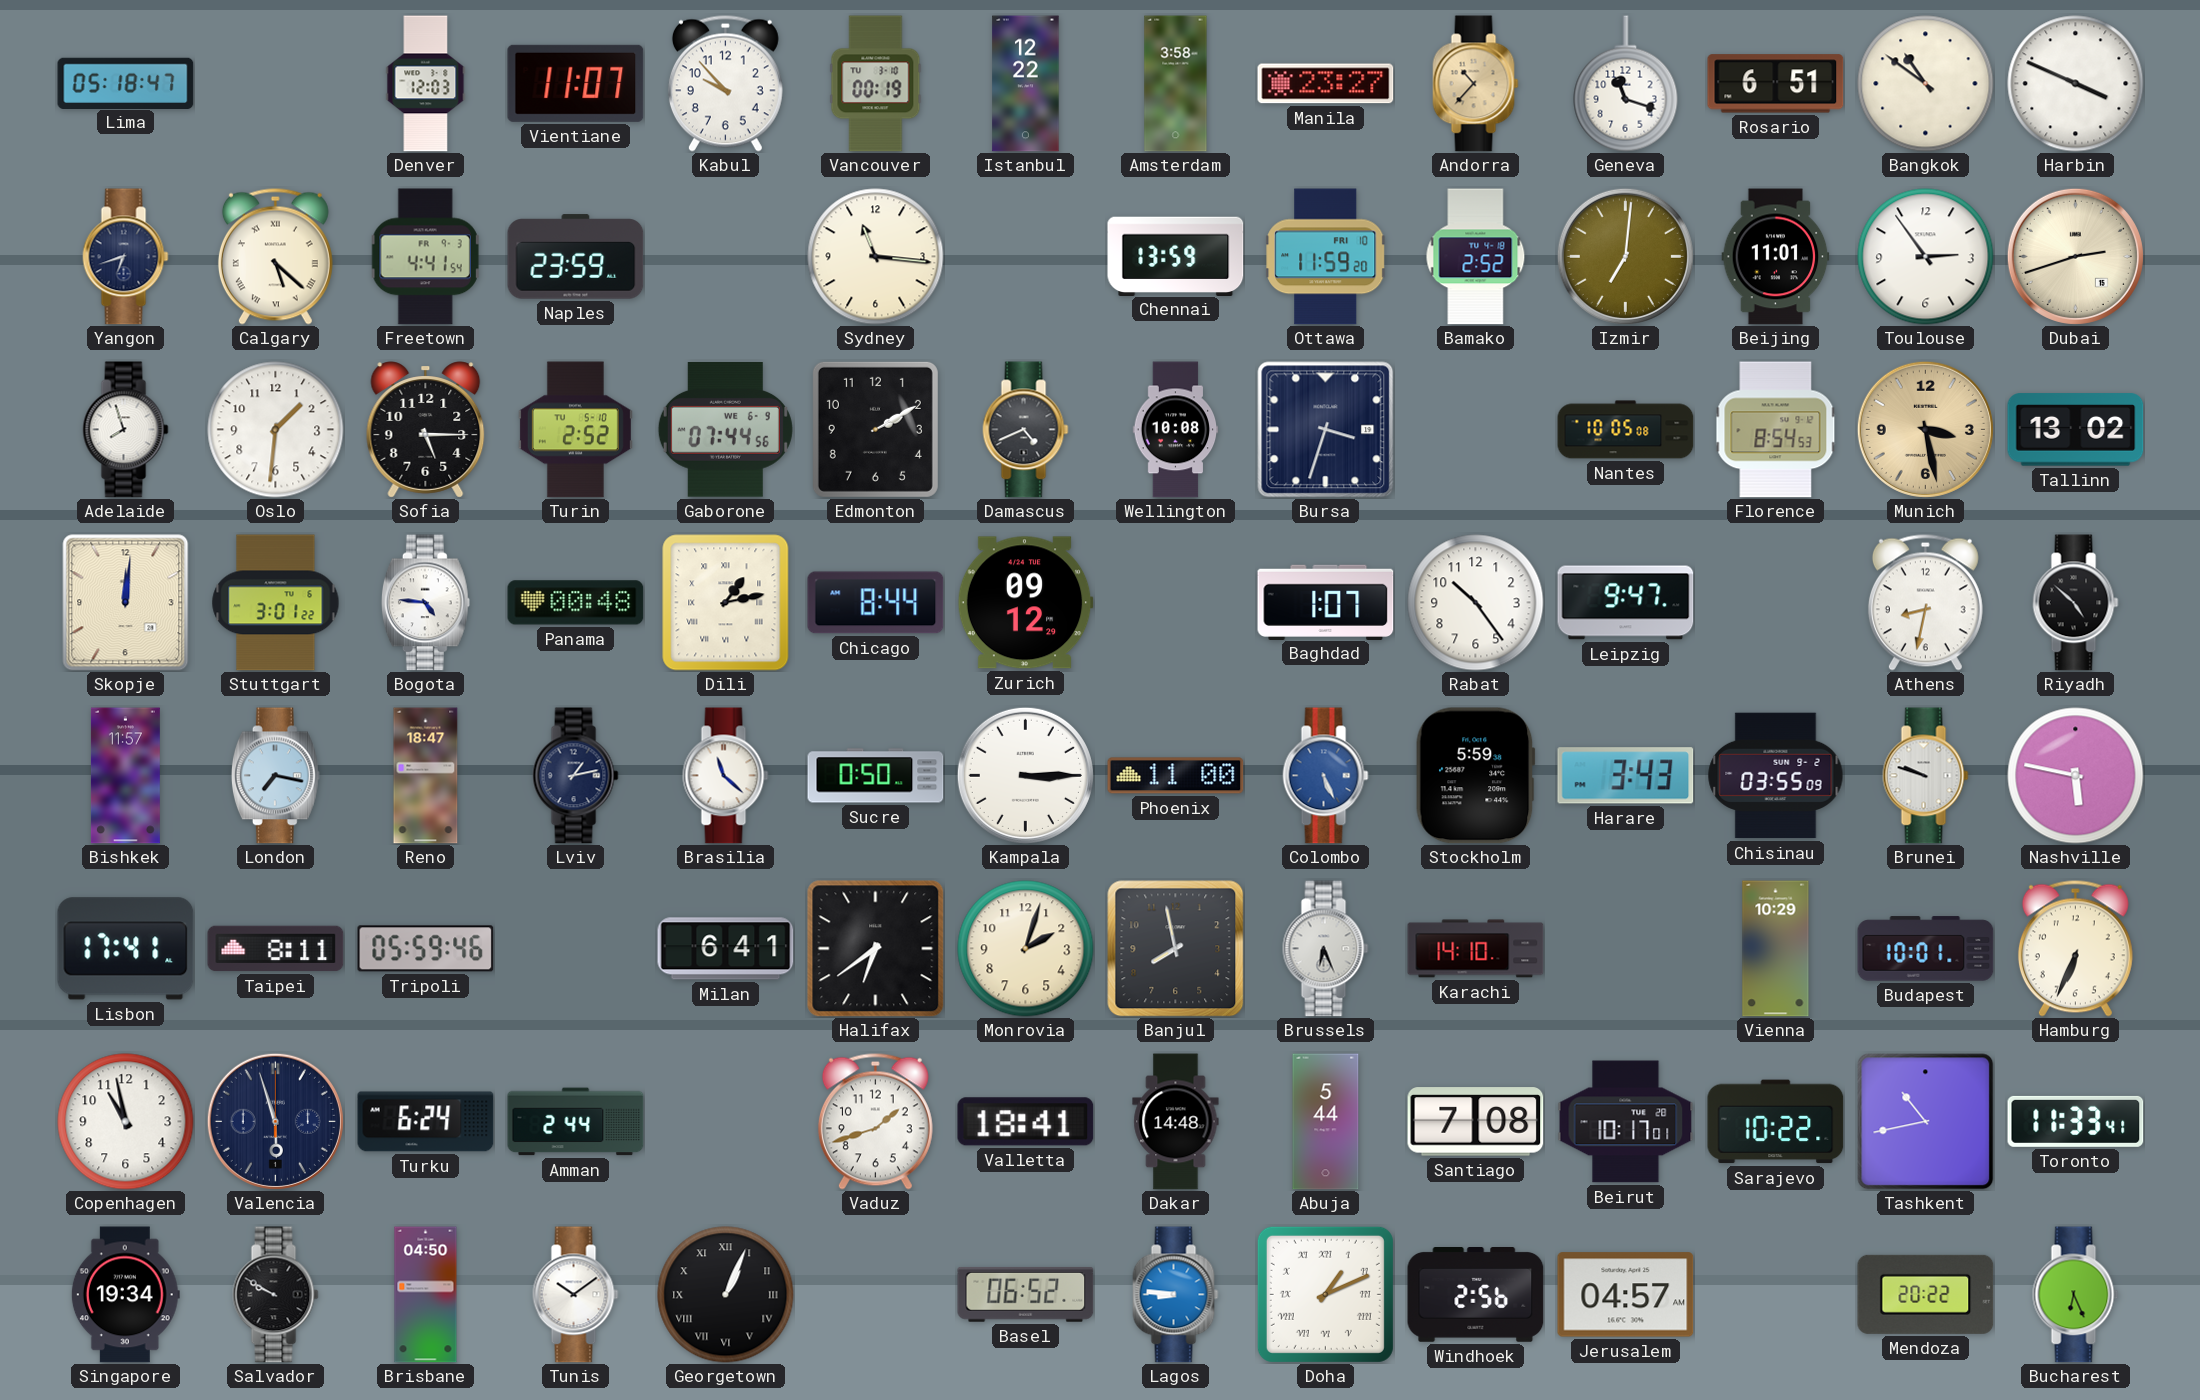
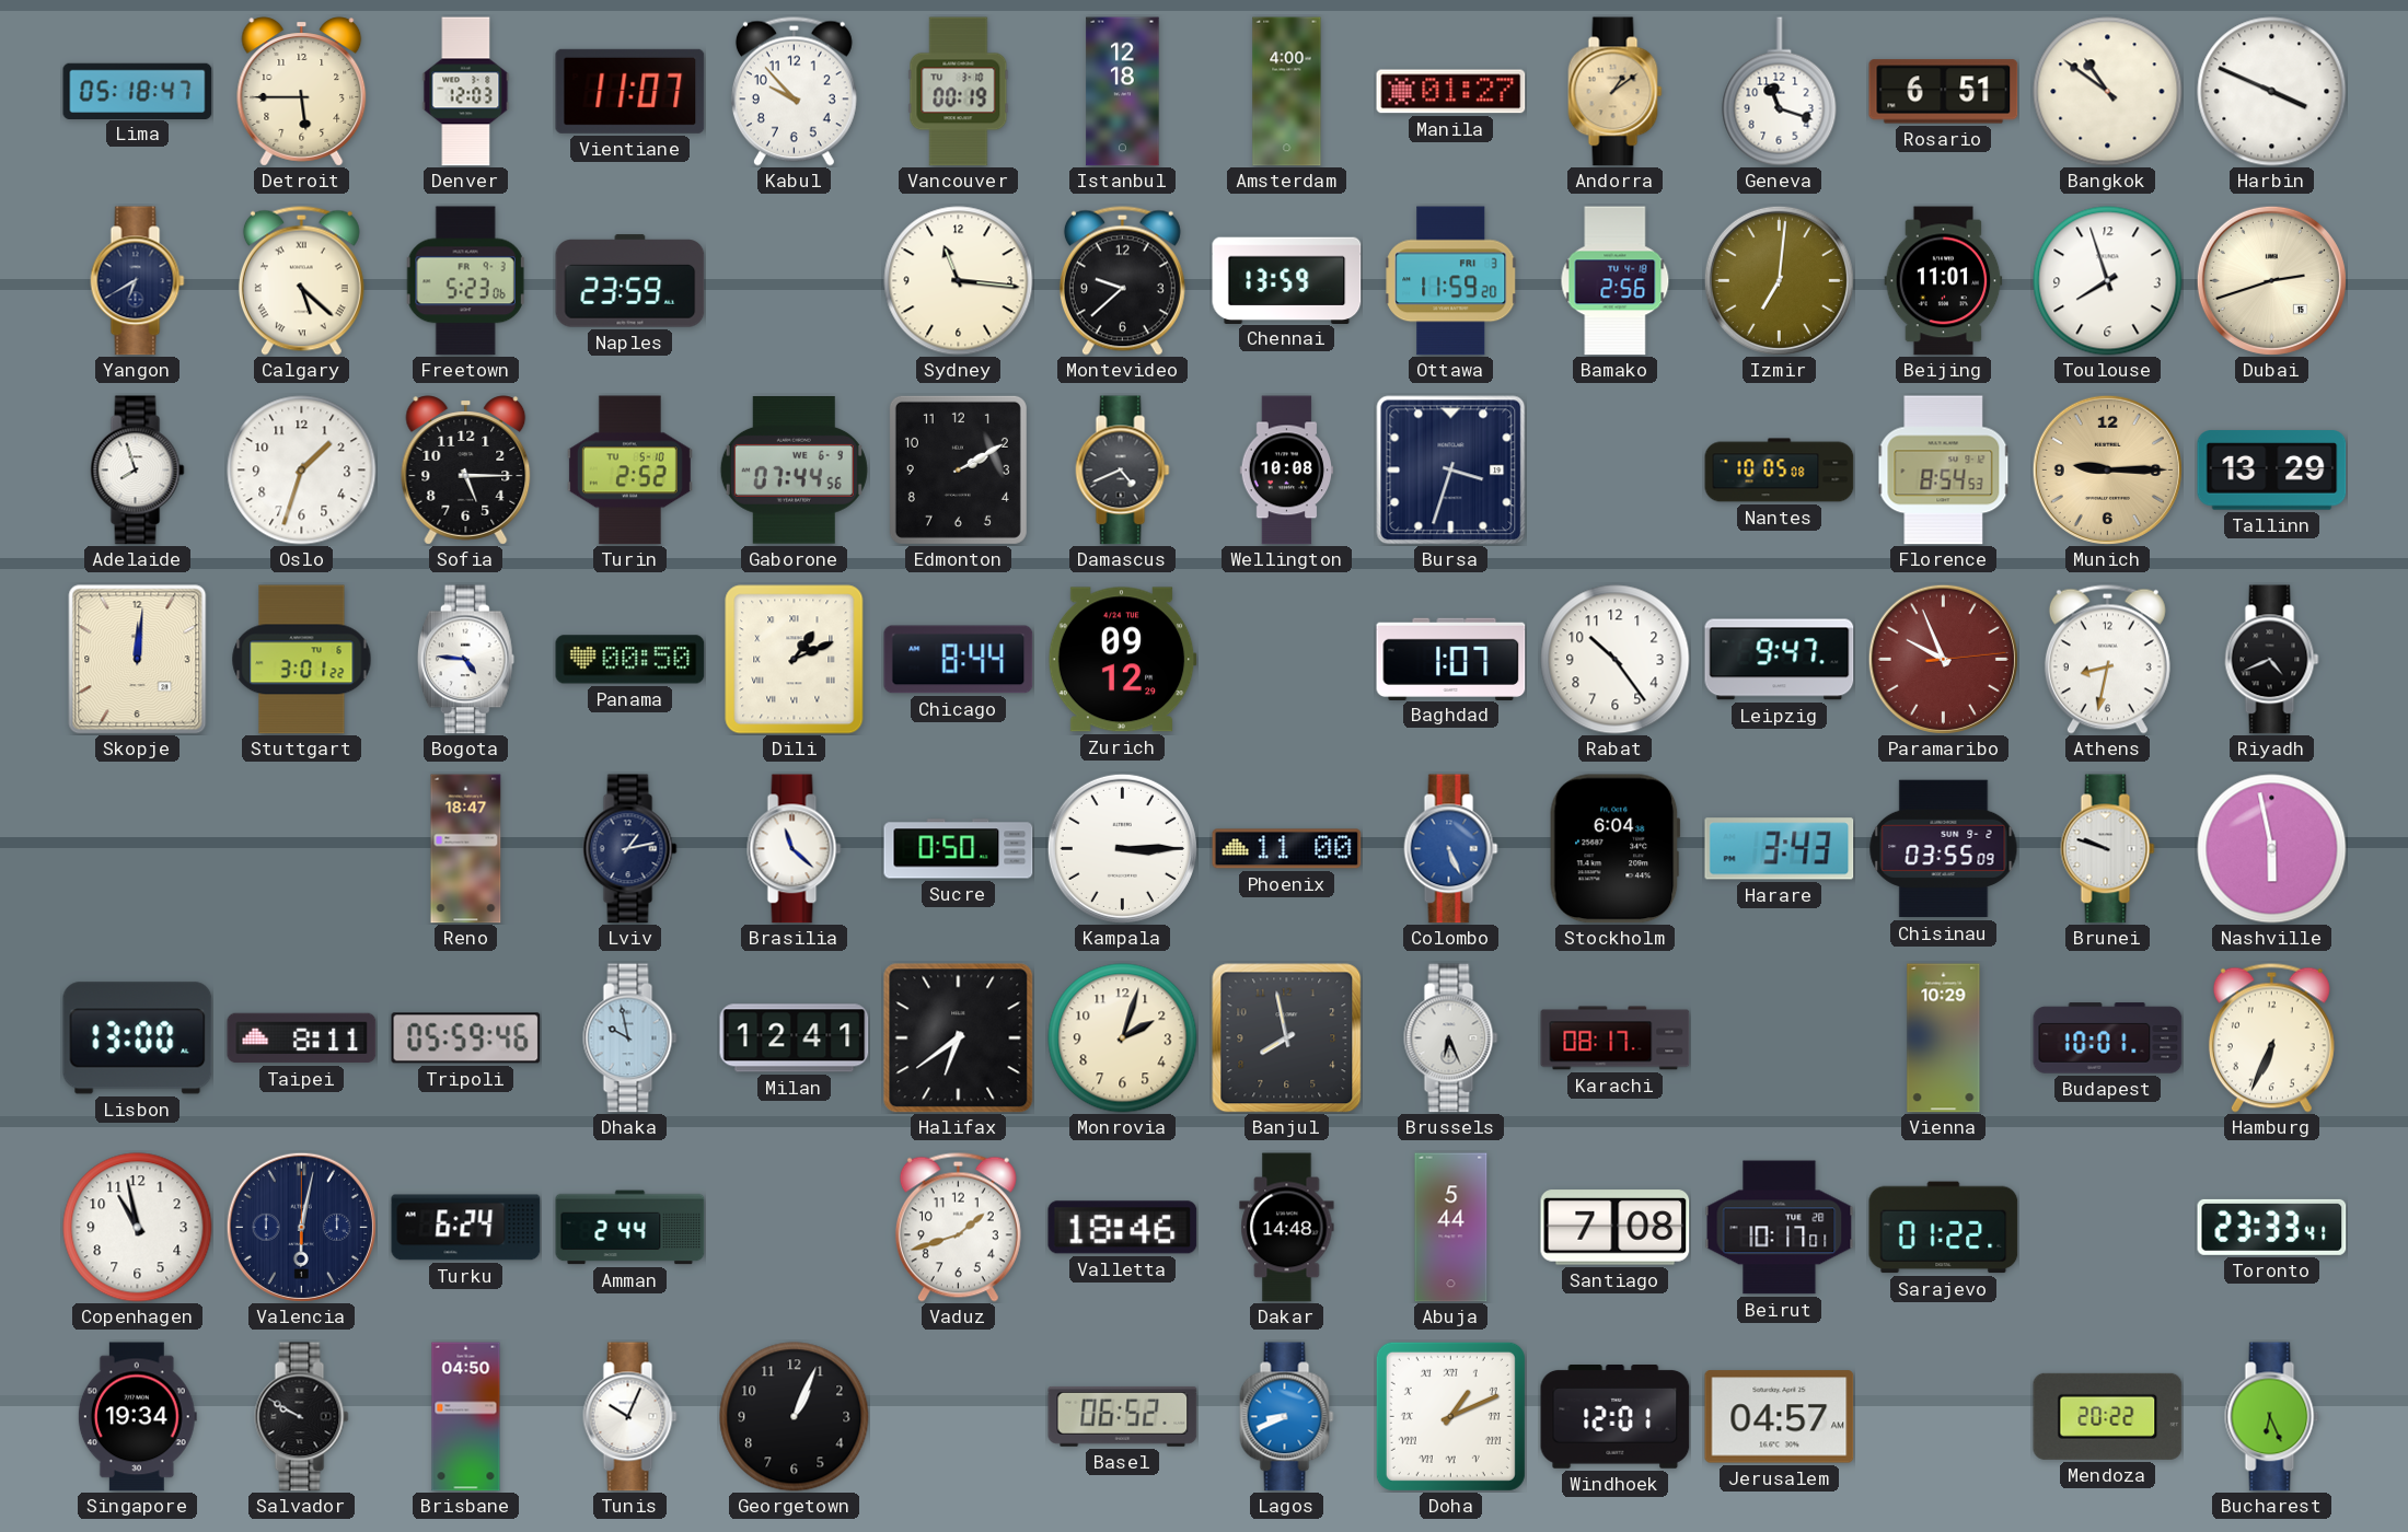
Detroit: none -> 5:45 (302, 92)
Istanbul: 12:22 -> 12:18 (1123, 92)
Amsterdam: 3:58 -> 4:00 (1287, 92)
Manila: 23:27 -> 01:27 (1451, 92)
Andorra: 10:37 -> 1:09 (1616, 92)
Yangon: 6:42 -> 6:40 (138, 281)
Freetown: 4:41 -> 5:23 (465, 281)
Montevideo: none -> 9:38 (1122, 280)
Ottawa date: FRI 10 -> FRI 3 (1451, 281)
Bamako: 2:52 -> 2:56 (1616, 281)
Toulouse: 2:54 -> 7:57 (2108, 281)
Oslo: 1:31 -> 1:33 (302, 471)
Munich: 3:28 -> 9:15 (2107, 469)
Tallinn: 13:02 -> 13:29 (2272, 471)
Panama: 00:48 -> 00:50 (630, 660)
Dili: 1:13 -> 1:11 (795, 660)
Paramaribo: none -> 9:56 (1943, 659)
Riyadh: 4:52 -> 4:41 (2272, 660)
Bishkek: 11:57 -> none (125, 776)
London: 7:17 -> none (275, 776)
Stockholm: 5:59 -> 6:04 (1614, 849)
Nashville: 5:47 -> 5:58 (2272, 849)
Lisbon: 17:41 -> 13:00 (138, 1038)
Dhaka: none -> 9:58 (630, 1038)
Milan: 6:41 -> 12:41 (795, 1038)
Karachi: 14:10 -> 08:17 (1616, 1038)
Valencia: 5:57 -> 6:02 (301, 1227)
Valletta: 18:41 -> 18:46 (1123, 1228)
Sarajevo: 10:22 -> 01:22 (1944, 1228)
Tashkent: 10:43 -> none (1926, 1122)
Toronto: 11:33 -> 23:33 (2272, 1227)
Tunis: 10:09 -> 10:04 (630, 1417)
Georgetown numerals: Roman -> Arabic (795, 1417)
Lagos: 8:46 -> 8:41 (1287, 1417)
Windhoek: 2:56 -> 12:01 (1616, 1417)
